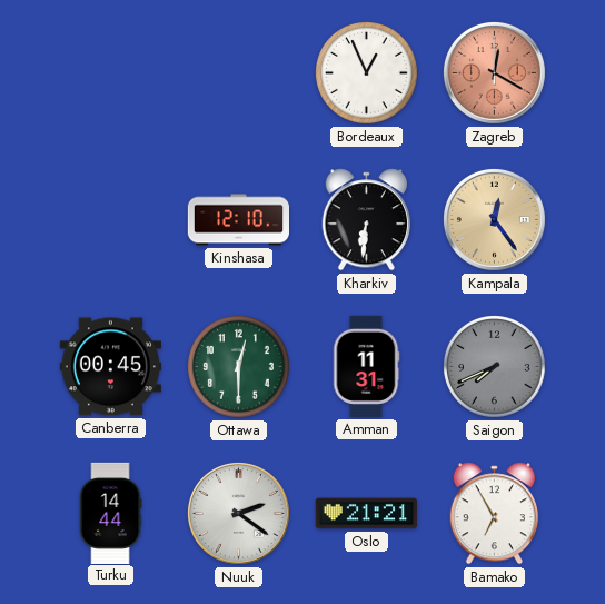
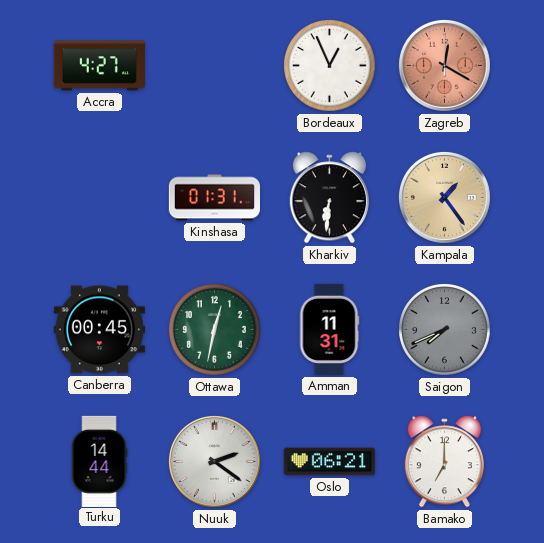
Accra: none -> 4:27 (99, 66)
Kinshasa: 12:10 -> 01:31 (214, 198)
Kampala: 12:24 -> 1:24 (444, 197)
Ottawa: 12:30 -> 12:32 (215, 330)
Oslo: 21:21 -> 06:21 (329, 462)
Bamako: 6:55 -> 7:00 (444, 462)
